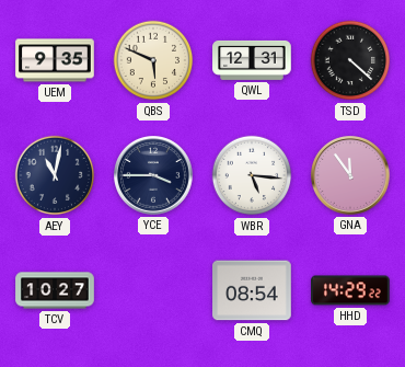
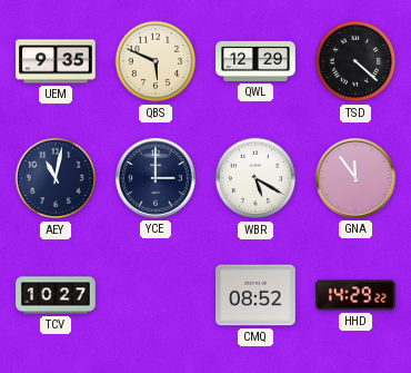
QWL: 12:31 -> 12:29 (255, 61)
YCE: 3:45 -> 3:00 (157, 179)
WBR: 5:16 -> 5:20 (255, 178)
CMQ: 08:54 -> 08:52 (255, 295)
